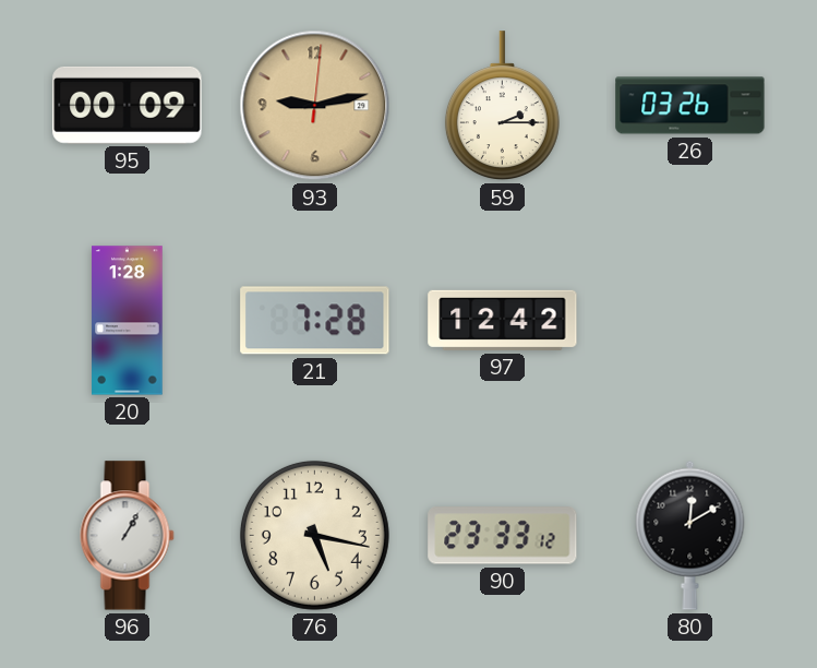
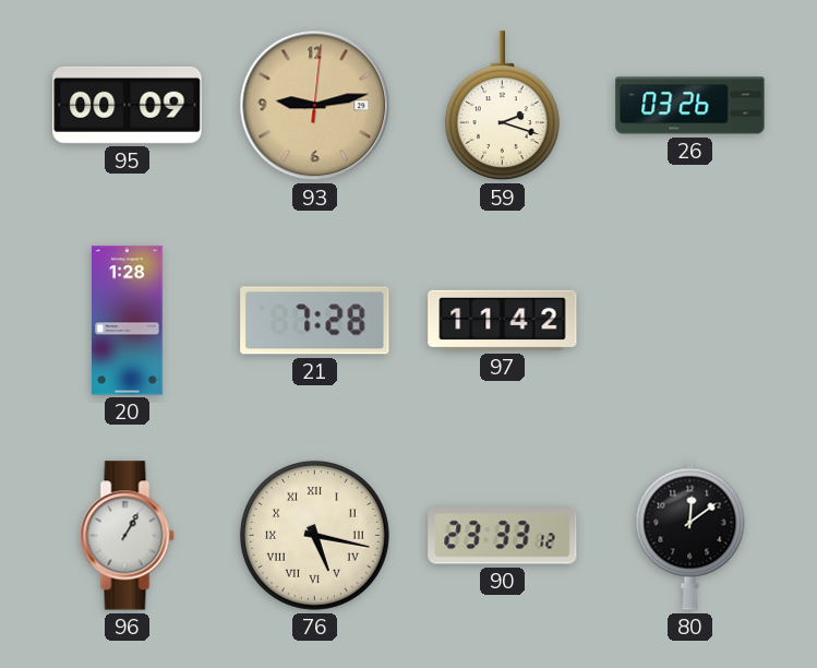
59: 2:15 -> 2:18 (502, 106)
97: 12:42 -> 11:42 (503, 320)
76 numerals: Arabic -> Roman (314, 535)
80: 12:10 -> 12:09 (690, 535)
